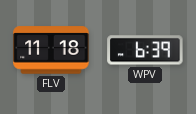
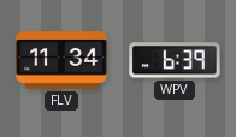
FLV: 11:18 -> 11:34 (61, 60)
